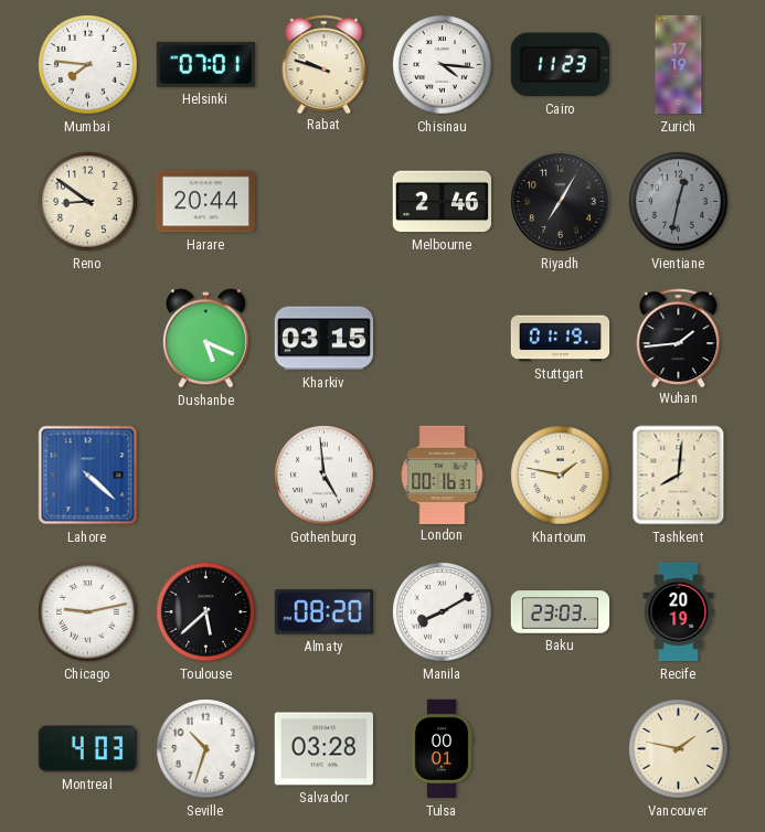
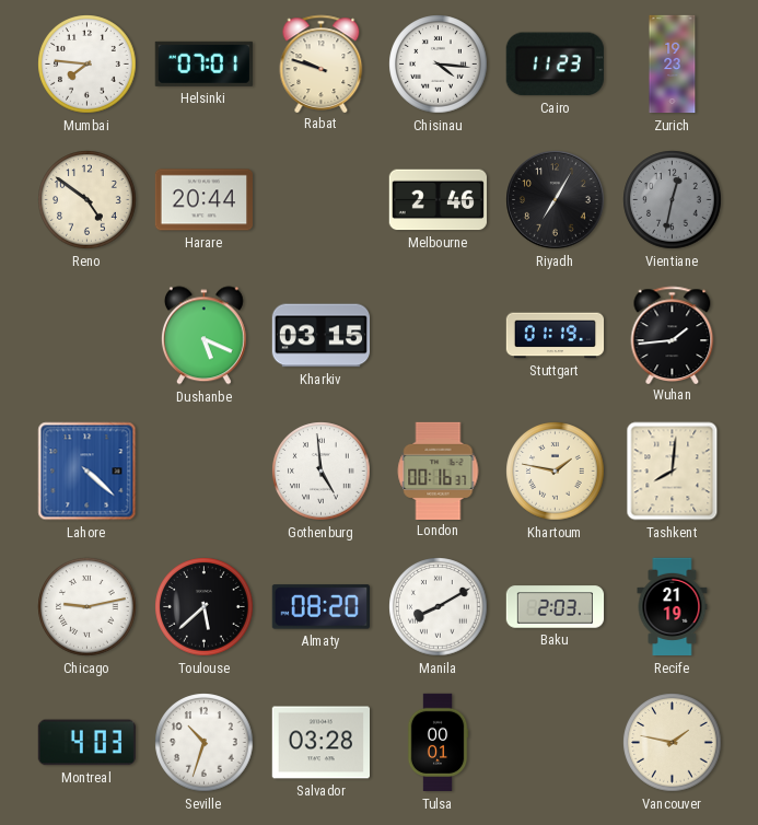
Zurich: 17:19 -> 19:23 (673, 65)
Reno: 8:51 -> 4:51 (88, 200)
Baku: 23:03 -> 2:03 (556, 607)
Recife: 20:19 -> 21:19 (673, 607)
